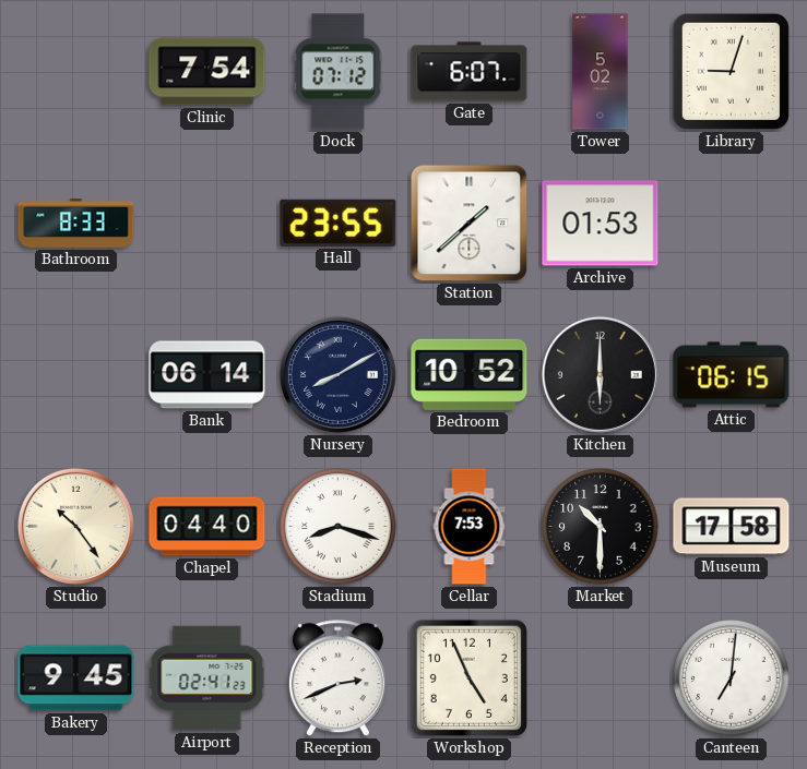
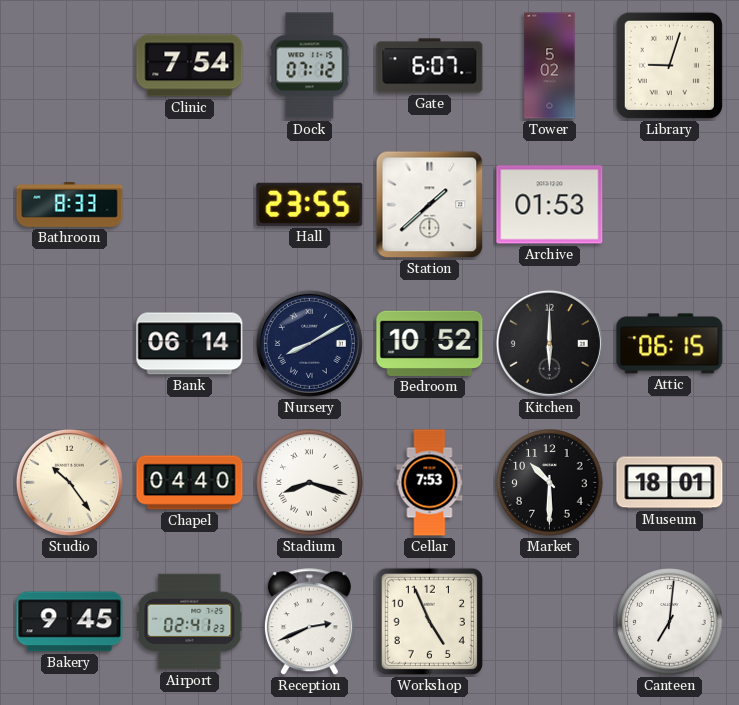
Museum: 17:58 -> 18:01 (670, 483)
